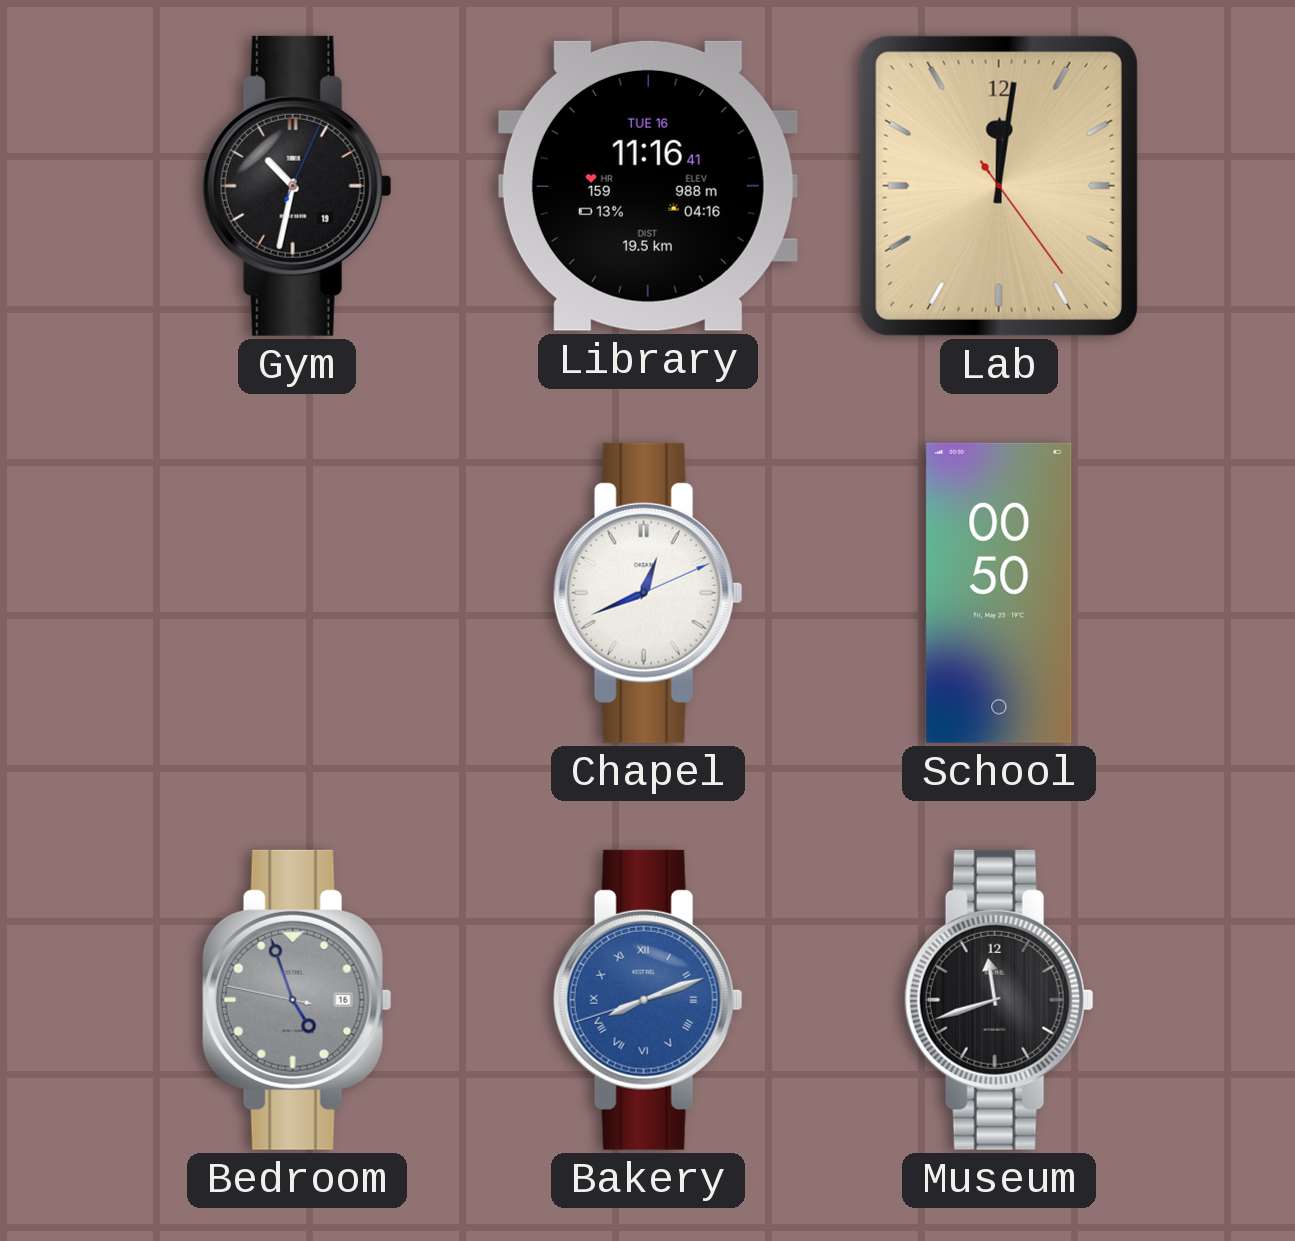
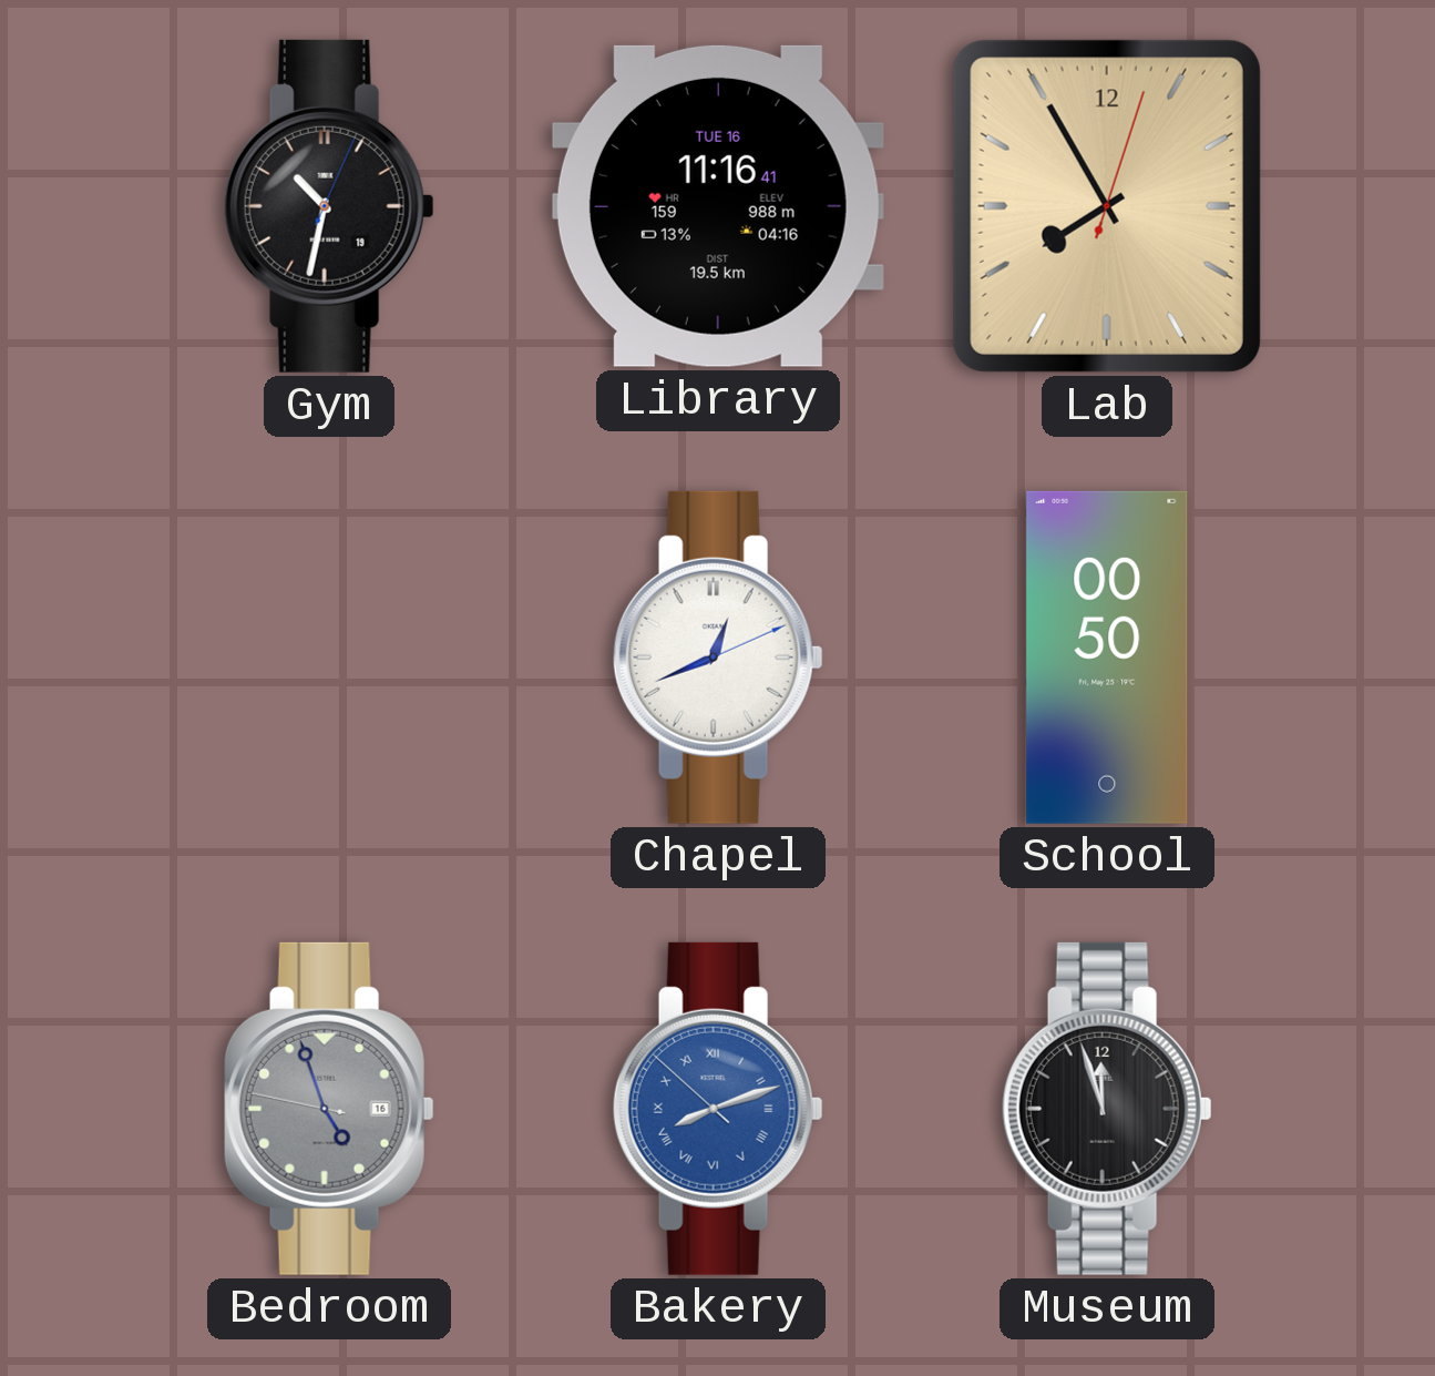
Lab: 12:01 -> 7:55 (1107, 206)
Bakery: 8:11:42 -> 8:11:52 (718, 1109)
Museum: 11:42 -> 11:57 (1107, 1109)
